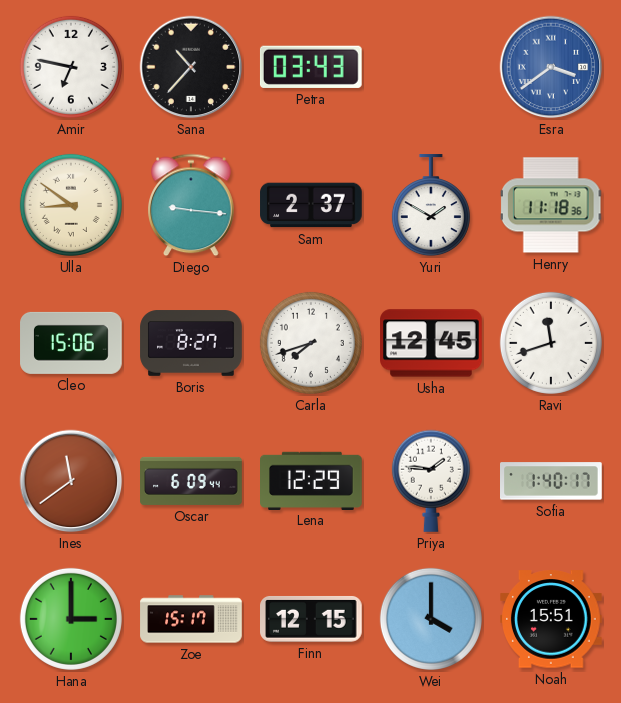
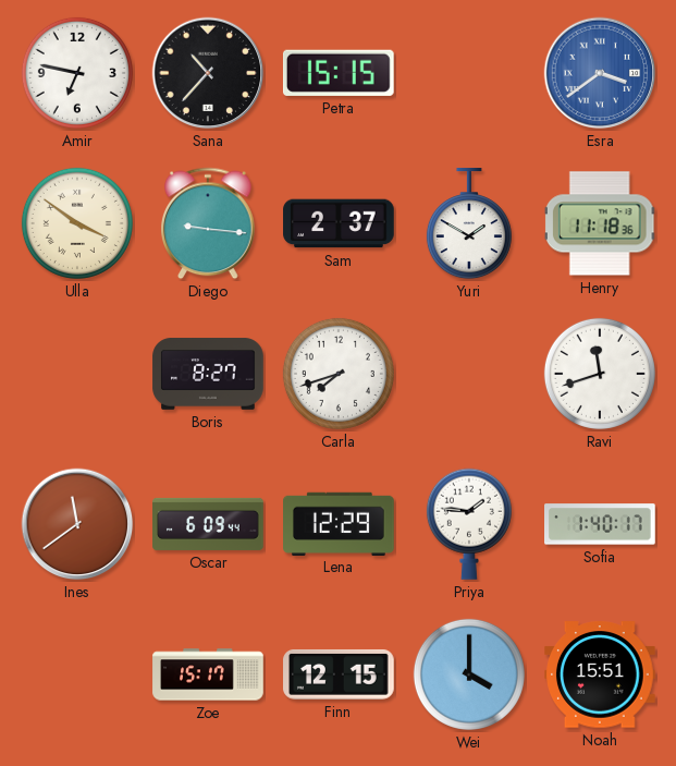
Petra: 03:43 -> 15:15 (339, 73)
Ulla: 8:51 -> 3:51 (77, 223)
Cleo: 15:06 -> none (71, 343)
Usha: 12:45 -> none (431, 343)
Hana: 3:00 -> none (71, 619)
